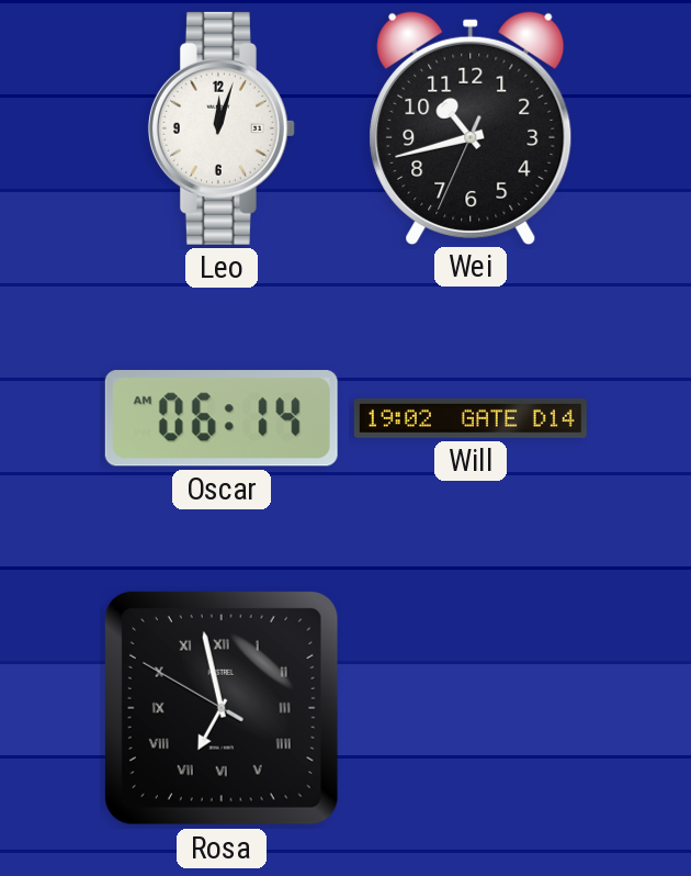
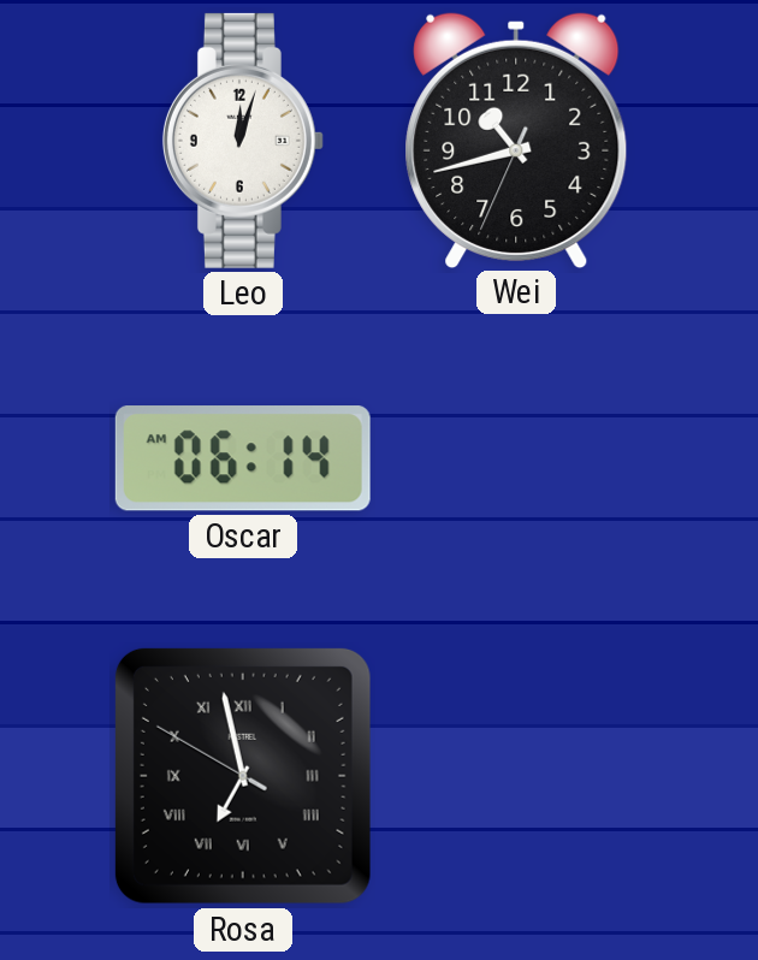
Will: 19:02 -> none (471, 418)
